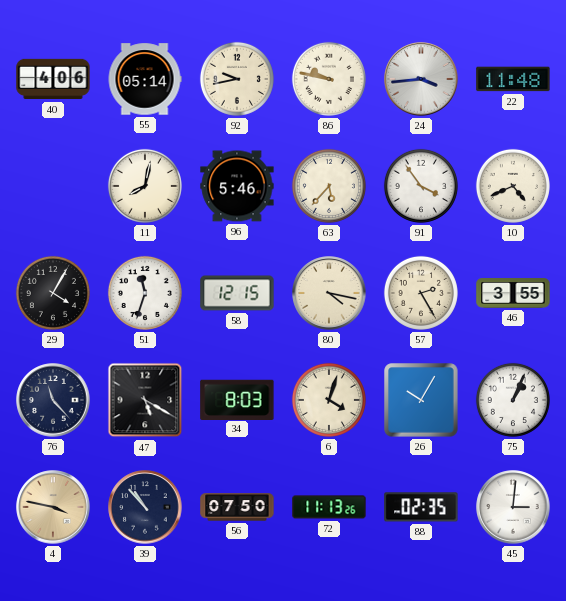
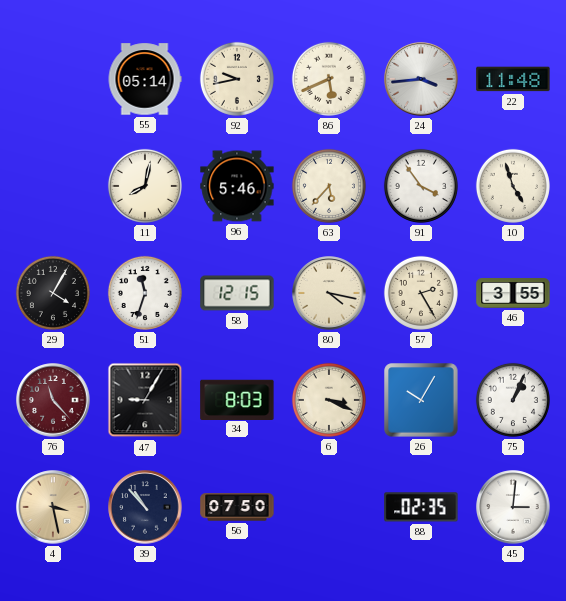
40: 4:06 -> none (53, 79)
86: 9:47 -> 5:41 (329, 79)
10: 4:41 -> 4:57 (513, 186)
76 dial: navy -> burgundy (53, 400)
47: 5:20 -> 9:05 (145, 400)
6: 4:03 -> 3:19 (329, 400)
4: 3:47 -> 3:28 (53, 507)
72: 11:13 -> none (329, 507)
